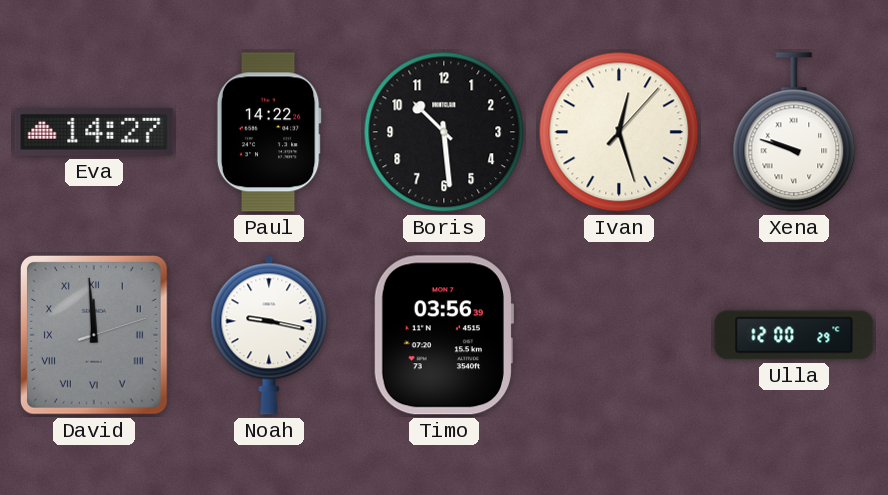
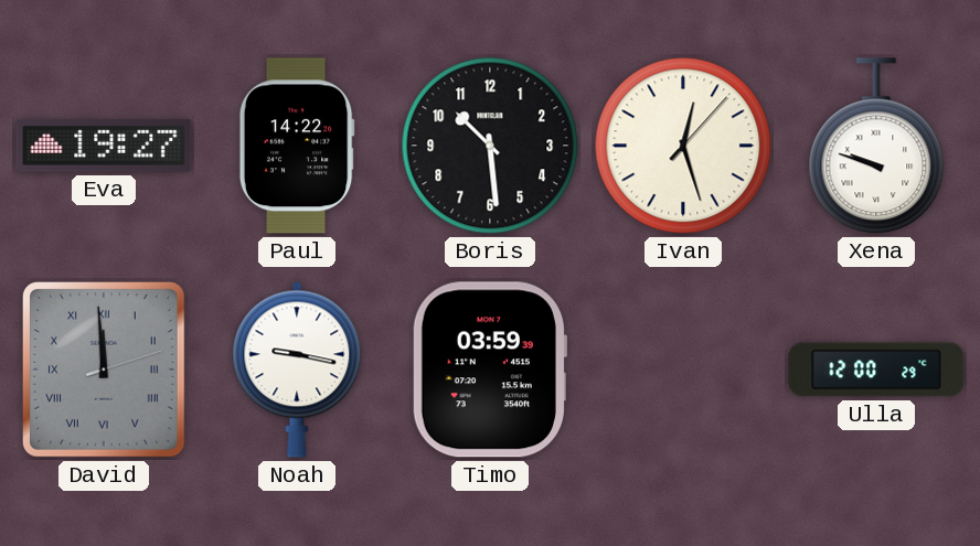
Eva: 14:27 -> 19:27 (104, 146)
Timo: 03:56 -> 03:59 (489, 370)
